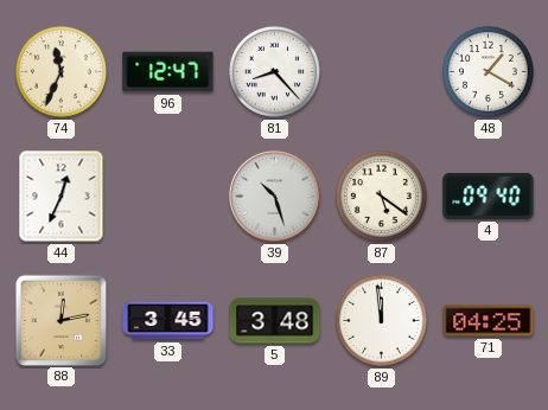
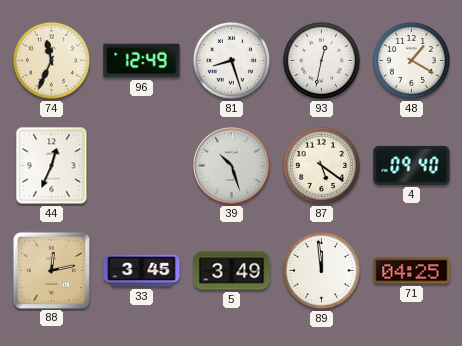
96: 12:47 -> 12:49 (142, 61)
81: 8:23 -> 8:27 (231, 60)
93: none -> 12:32 (321, 60)
5: 3:48 -> 3:49 (232, 271)
